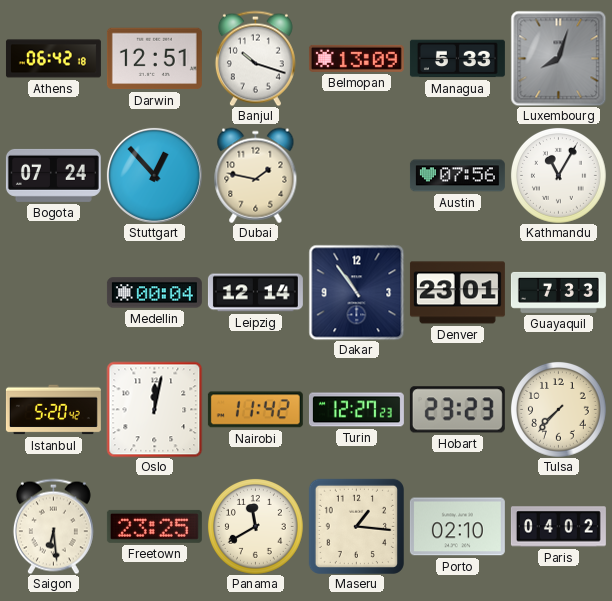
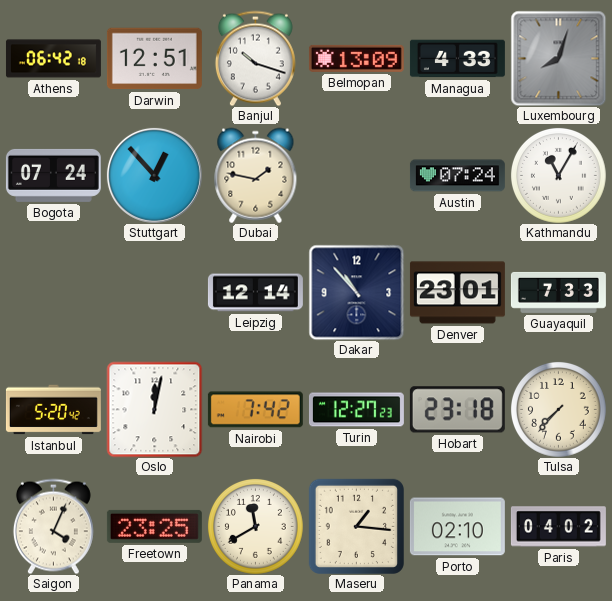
Managua: 5:33 -> 4:33 (457, 59)
Austin: 07:56 -> 07:24 (457, 176)
Medellin: 00:04 -> none (154, 293)
Dakar: 10:54 -> 10:53 (356, 292)
Nairobi: 11:42 -> 7:42 (255, 410)
Hobart: 23:23 -> 23:18 (457, 410)
Saigon: 6:29 -> 4:04 (53, 526)
